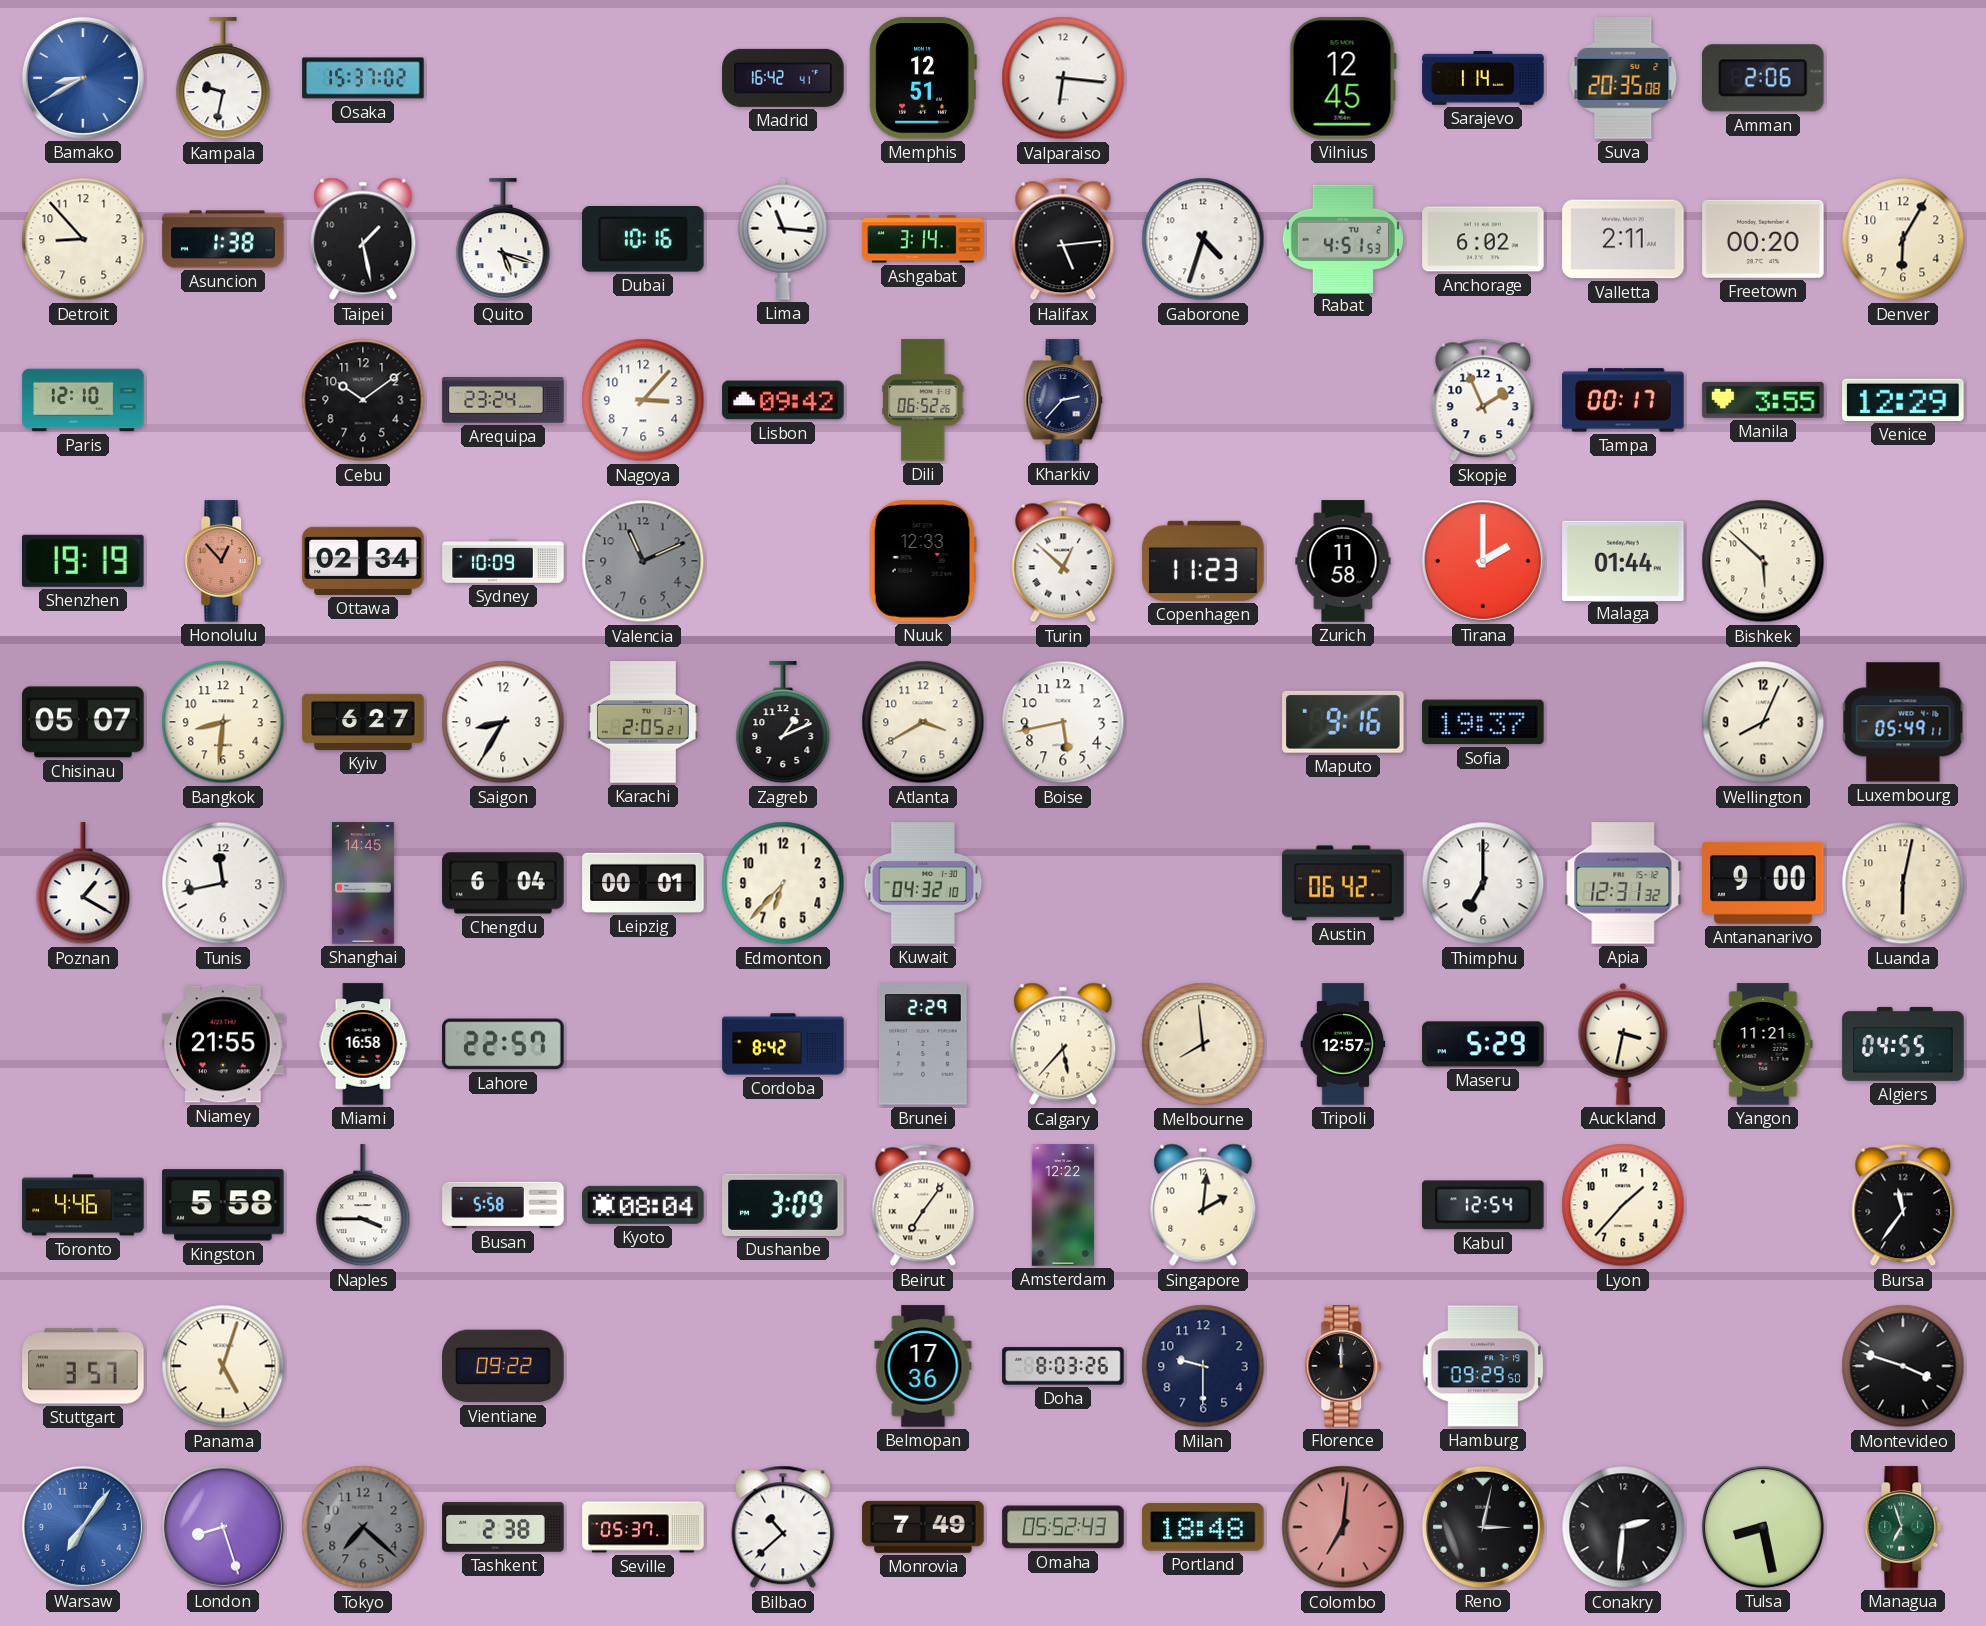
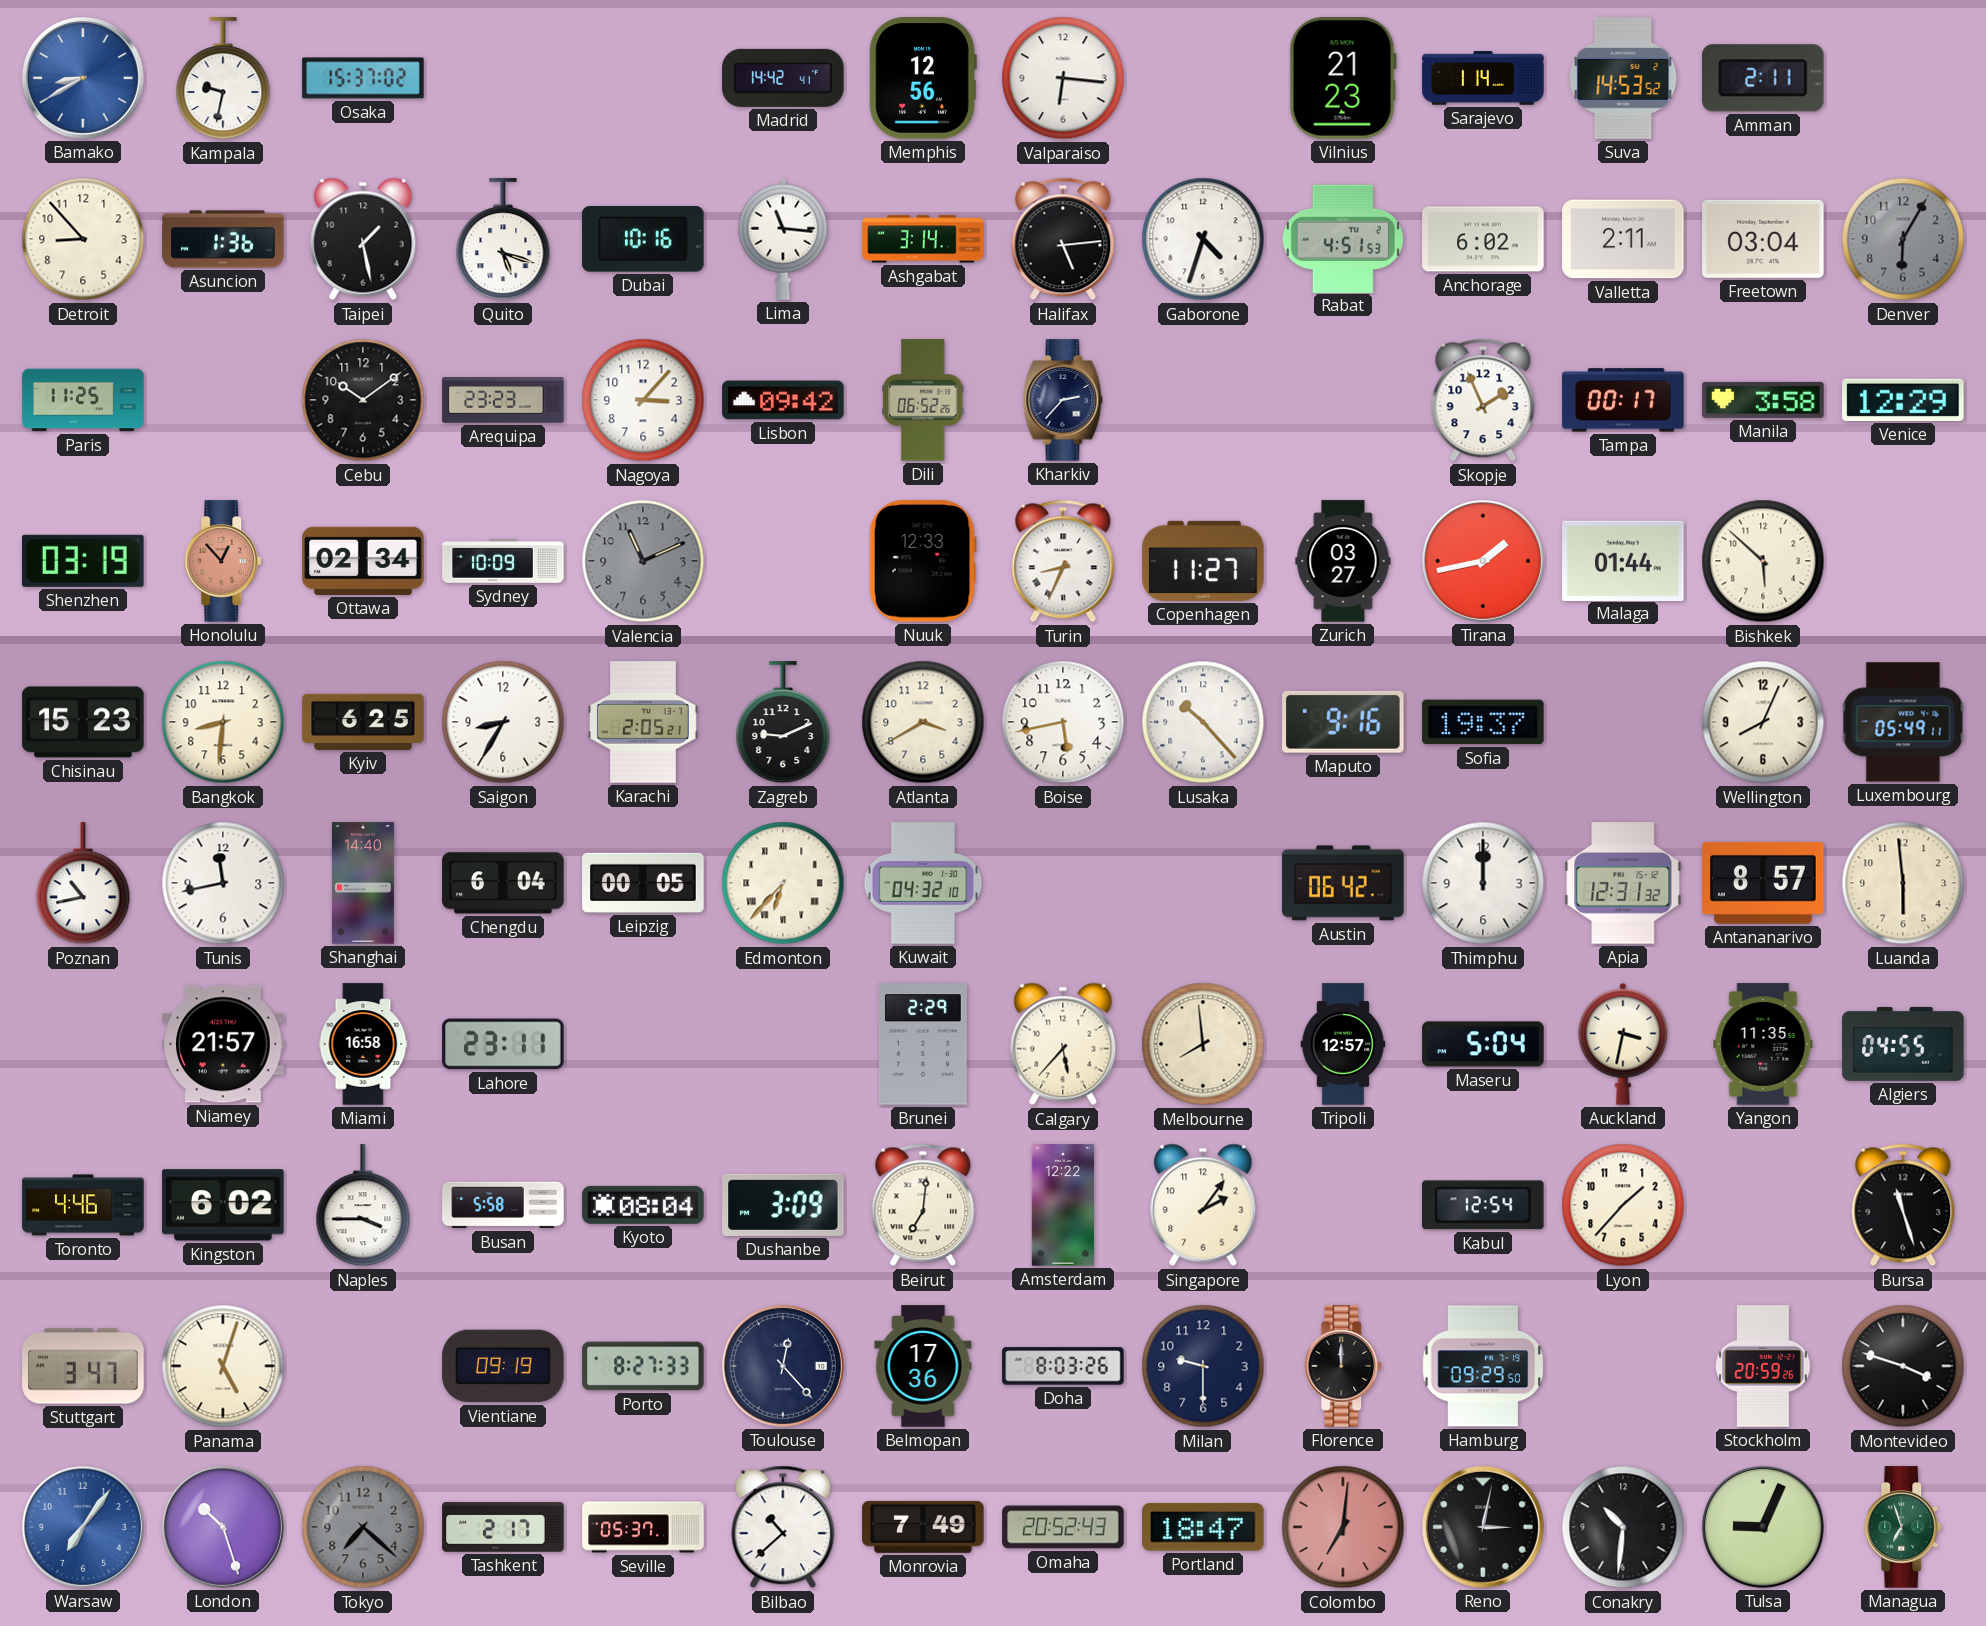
Madrid: 16:42 -> 14:42 (783, 78)
Memphis: 12:51 -> 12:56 (923, 78)
Vilnius: 12:45 -> 21:23 (1343, 78)
Suva: 20:35 -> 14:53 (1623, 78)
Amman: 2:06 -> 2:11 (1764, 78)
Asuncion: 1:38 -> 1:36 (223, 239)
Freetown: 00:20 -> 03:04 (1763, 239)
Denver dial: cream -> grey (1903, 239)
Paris: 12:10 -> 11:25 (83, 400)
Arequipa: 23:24 -> 23:23 (503, 400)
Manila: 3:55 -> 3:58 (1763, 400)
Shenzhen: 19:19 -> 03:19 (84, 561)
Turin: 12:52 -> 8:34 (1063, 561)
Copenhagen: 11:23 -> 11:27 (1203, 561)
Zurich: 11:58 -> 03:27 (1343, 561)
Tirana: 2:00 -> 1:43 (1483, 561)
Chisinau: 05:07 -> 15:23 (83, 722)
Kyiv: 6:27 -> 6:25 (363, 722)
Zagreb: 1:11 -> 9:11 (783, 723)
Lusaka: none -> 10:23 (1203, 722)
Poznan: 1:20 -> 10:43 (83, 884)
Shanghai: 14:45 -> 14:40 (363, 883)
Leipzig: 00:01 -> 00:05 (643, 883)
Edmonton numerals: Arabic -> Roman (783, 883)
Thimphu: 7:00 -> 12:00 (1483, 883)
Antananarivo: 9:00 -> 8:57 (1763, 883)
Luanda: 6:02 -> 5:59 (1903, 883)
Niamey: 21:55 -> 21:57 (223, 1044)
Lahore: 22:57 -> 23:11 (503, 1044)
Cordoba: 8:42 -> none (783, 1044)
Maseru: 5:29 -> 5:04 (1483, 1044)
Yangon: 11:21 -> 11:35 (1763, 1044)
Kingston: 5:58 -> 6:02 (223, 1205)
Beirut: 7:06 -> 7:01 (923, 1205)
Singapore: 2:01 -> 2:06 (1203, 1205)
Bursa: 11:36 -> 11:27 (1903, 1205)
Stuttgart: 3:57 -> 3:47 (83, 1366)
Vientiane: 09:22 -> 09:19 (503, 1366)
Porto: none -> 8:27 (643, 1366)
Toulouse: none -> 12:23 (783, 1366)
Stockholm: none -> 20:59 (1763, 1366)
London: 8:27 -> 10:27 (223, 1527)
Tashkent: 2:38 -> 2:17 (503, 1527)
Omaha: 05:52 -> 20:52 (1063, 1527)
Portland: 18:48 -> 18:47 (1203, 1527)
Conakry: 2:31 -> 10:31 (1623, 1527)
Tulsa: 8:28 -> 9:04 (1763, 1527)
